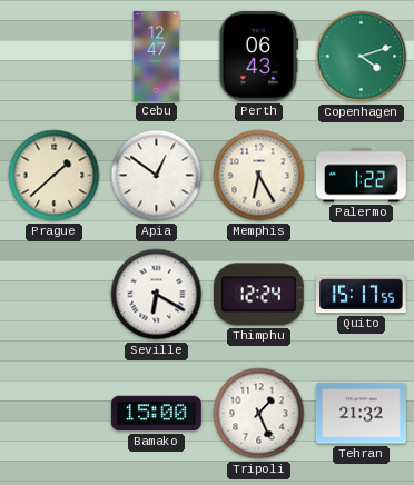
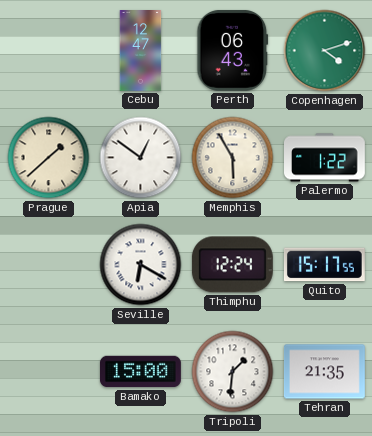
Memphis: 6:25 -> 5:55 (233, 158)
Tripoli: 1:26 -> 1:31 (233, 372)
Tehran: 21:32 -> 21:35 (324, 372)
